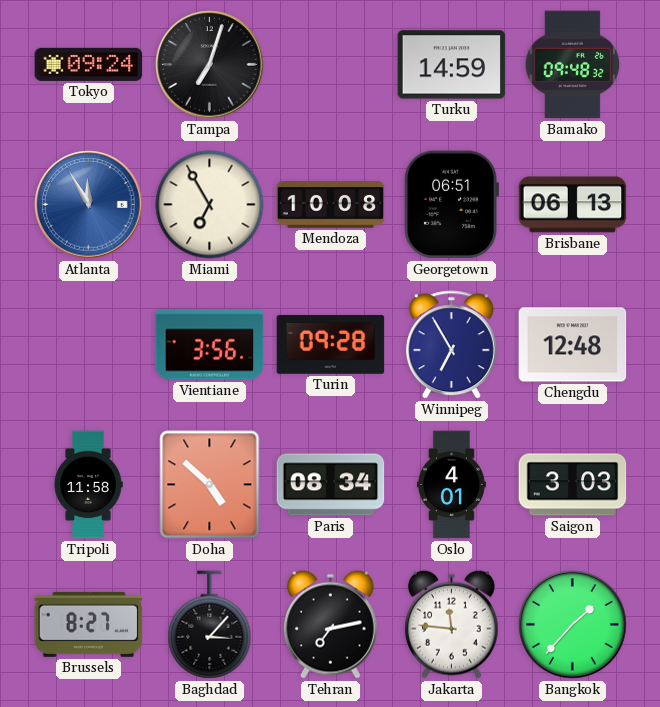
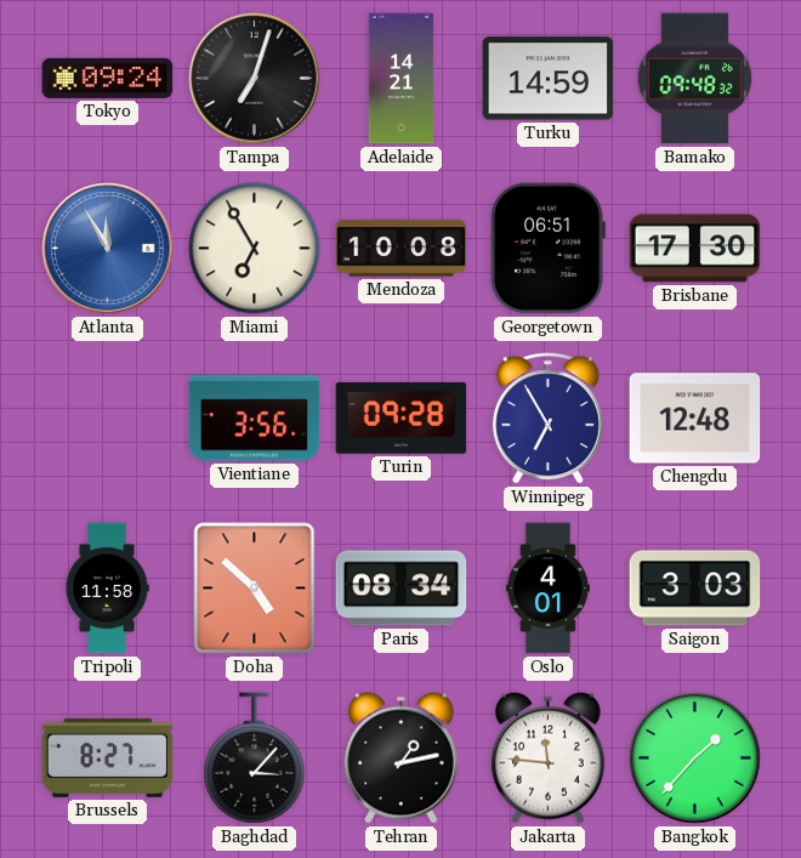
Adelaide: none -> 14:21 (402, 79)
Brisbane: 06:13 -> 17:30 (695, 249)
Tehran: 7:13 -> 1:13 (400, 757)
